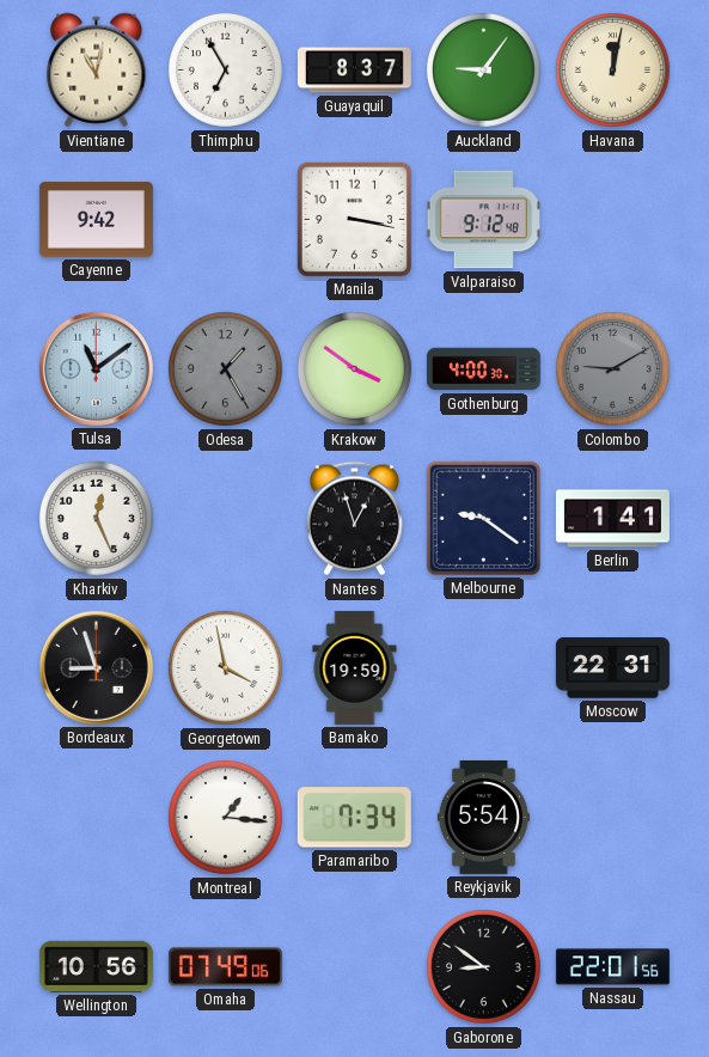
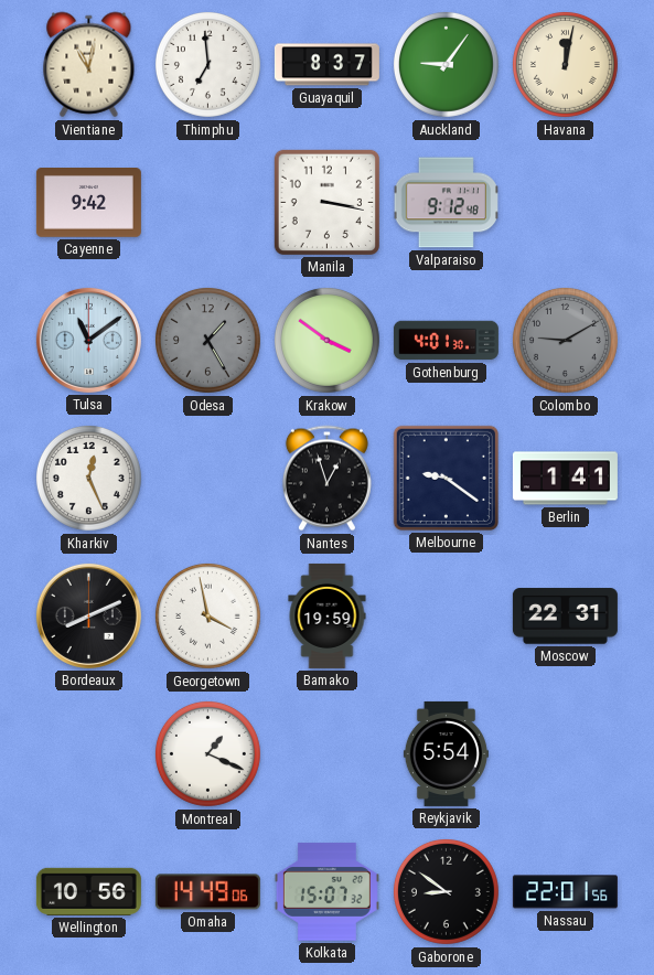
Thimphu: 6:55 -> 6:59 (207, 64)
Gothenburg: 4:00 -> 4:01 (446, 341)
Bordeaux: 8:57 -> 8:11 (88, 615)
Montreal: 1:16 -> 1:19 (207, 753)
Paramaribo: 7:34 -> none (354, 818)
Omaha: 07:49 -> 14:49 (207, 892)
Kolkata: none -> 15:07 (326, 892)
